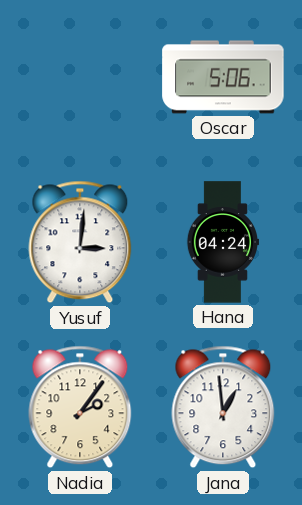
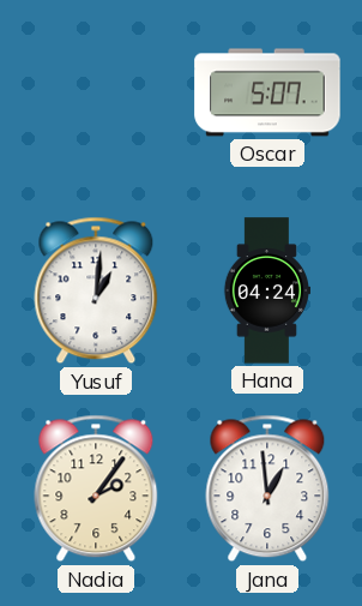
Oscar: 5:06 -> 5:07 (267, 92)
Yusuf: 3:01 -> 1:01 (96, 290)
